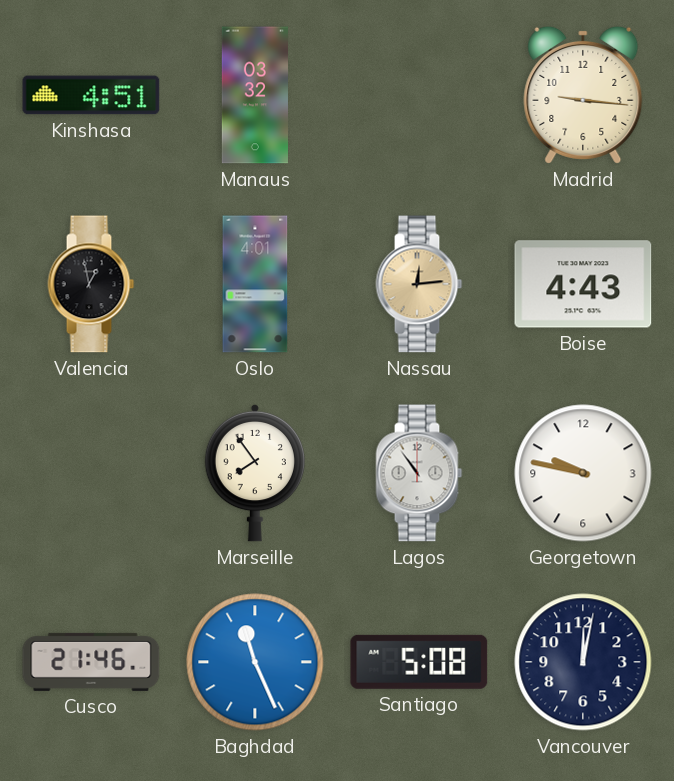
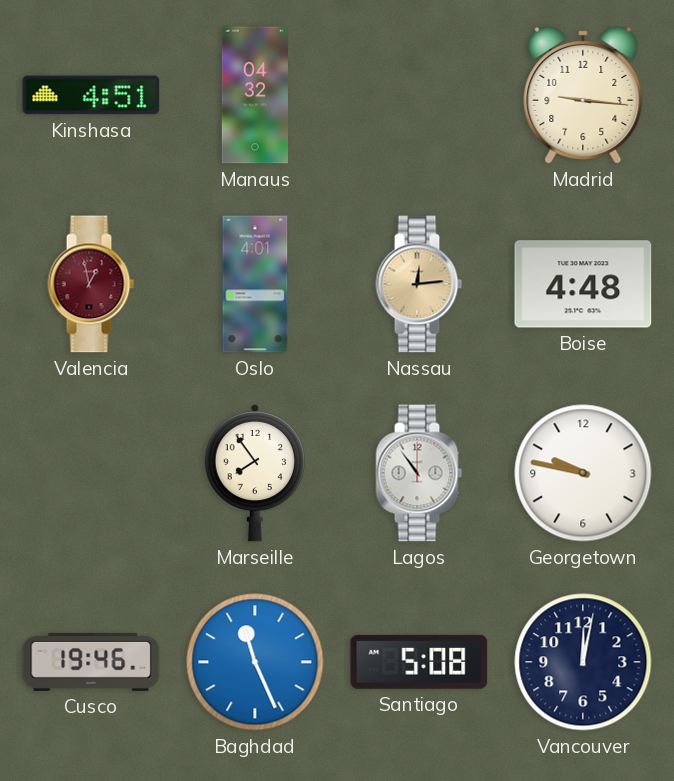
Manaus: 03:32 -> 04:32 (255, 95)
Valencia dial: black -> burgundy (91, 284)
Boise: 4:43 -> 4:48 (583, 284)
Cusco: 21:46 -> 19:46 (91, 662)
